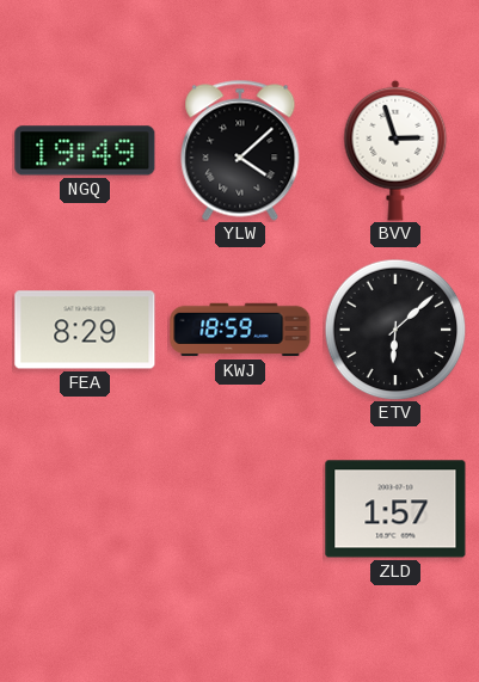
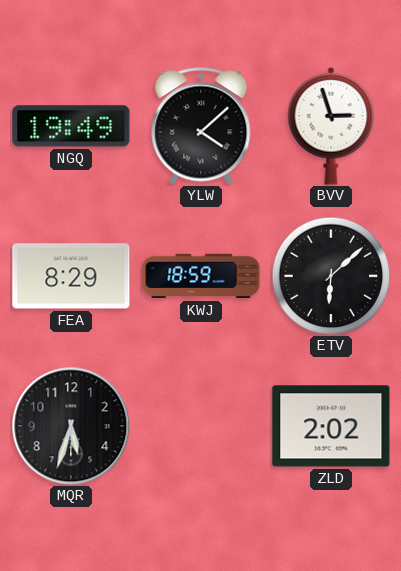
MQR: none -> 5:33 (71, 426)
ZLD: 1:57 -> 2:02 (331, 426)
